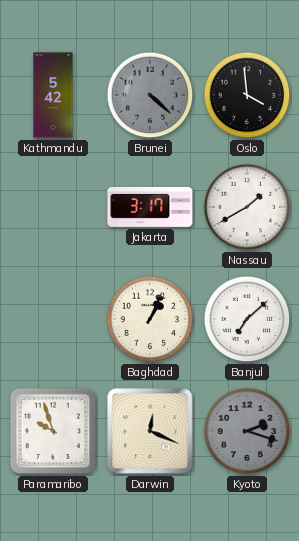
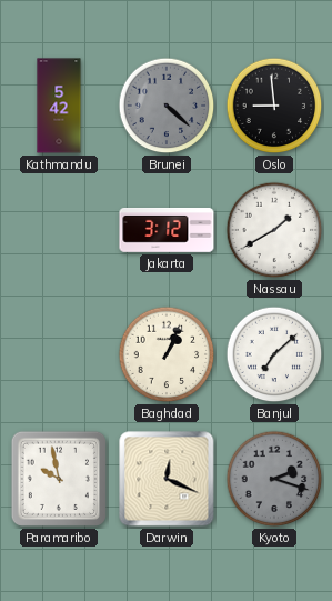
Oslo: 3:59 -> 8:59 (274, 106)
Jakarta: 3:17 -> 3:12 (167, 230)
Paramaribo: 9:57 -> 9:58 (59, 479)
